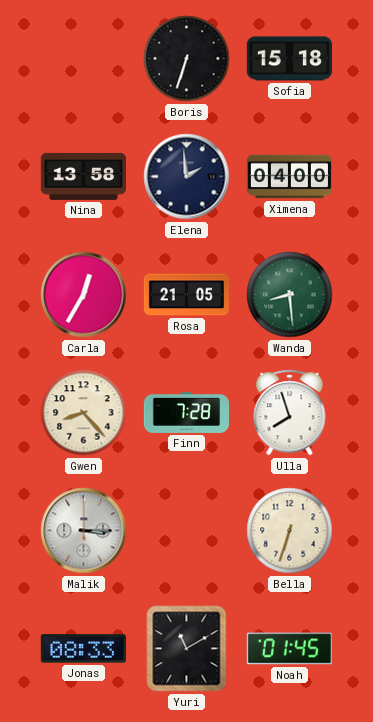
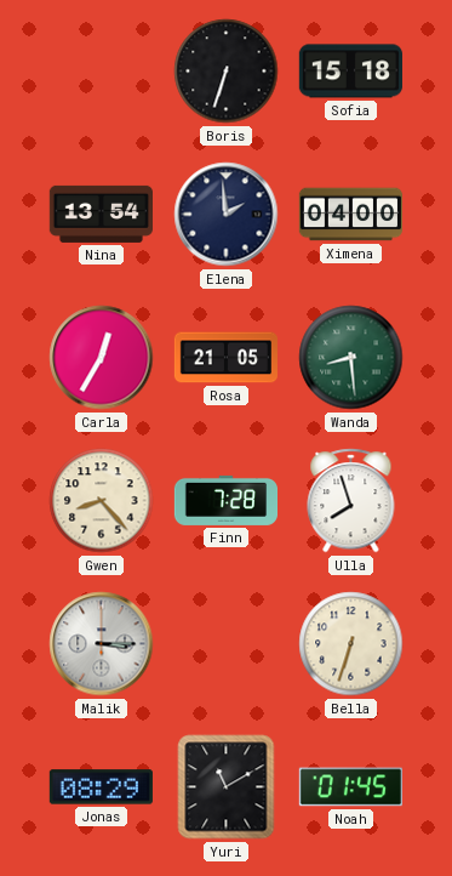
Nina: 13:58 -> 13:54 (101, 214)
Jonas: 08:33 -> 08:29 (101, 787)
